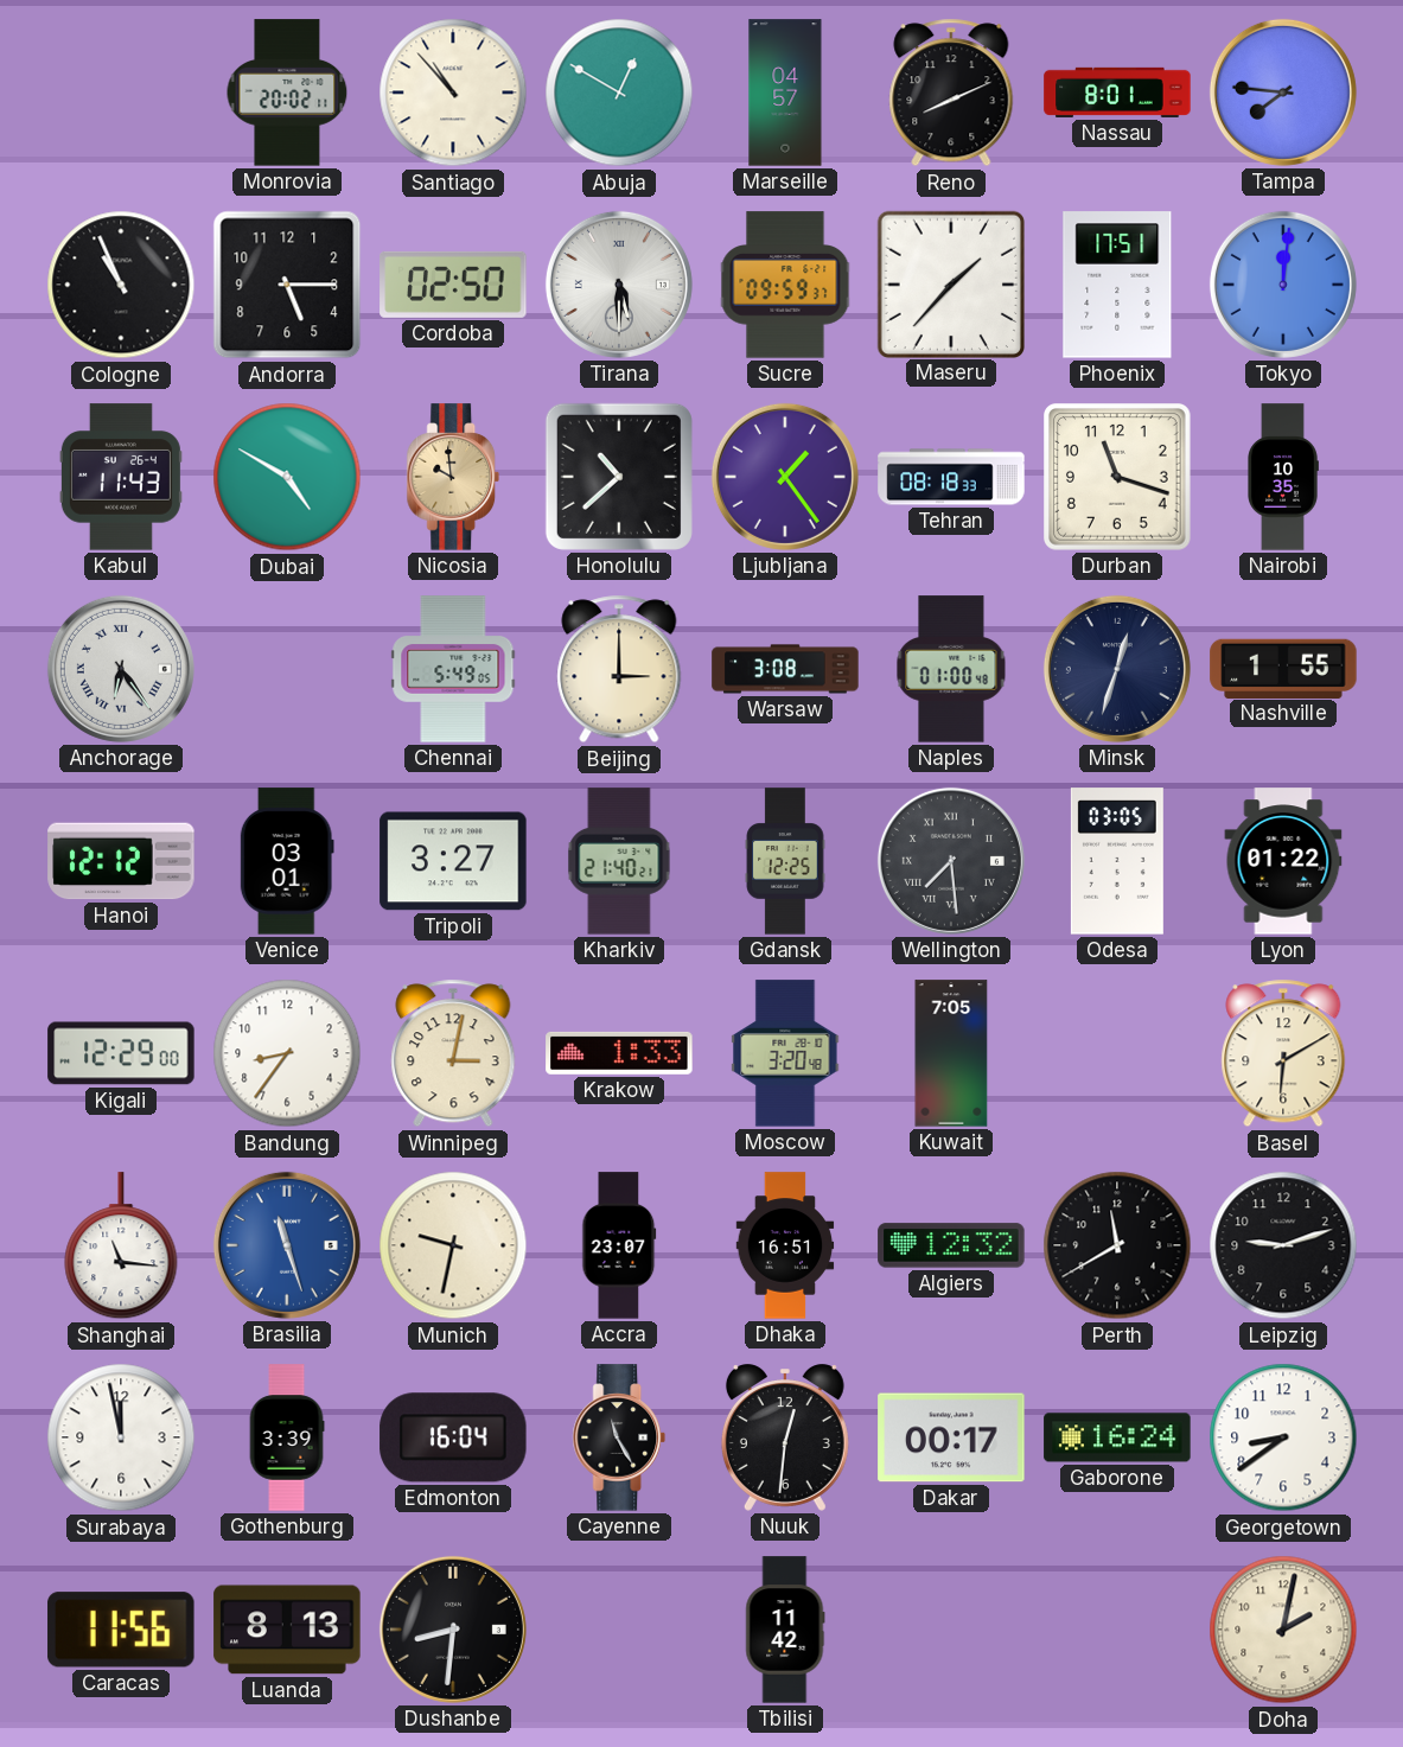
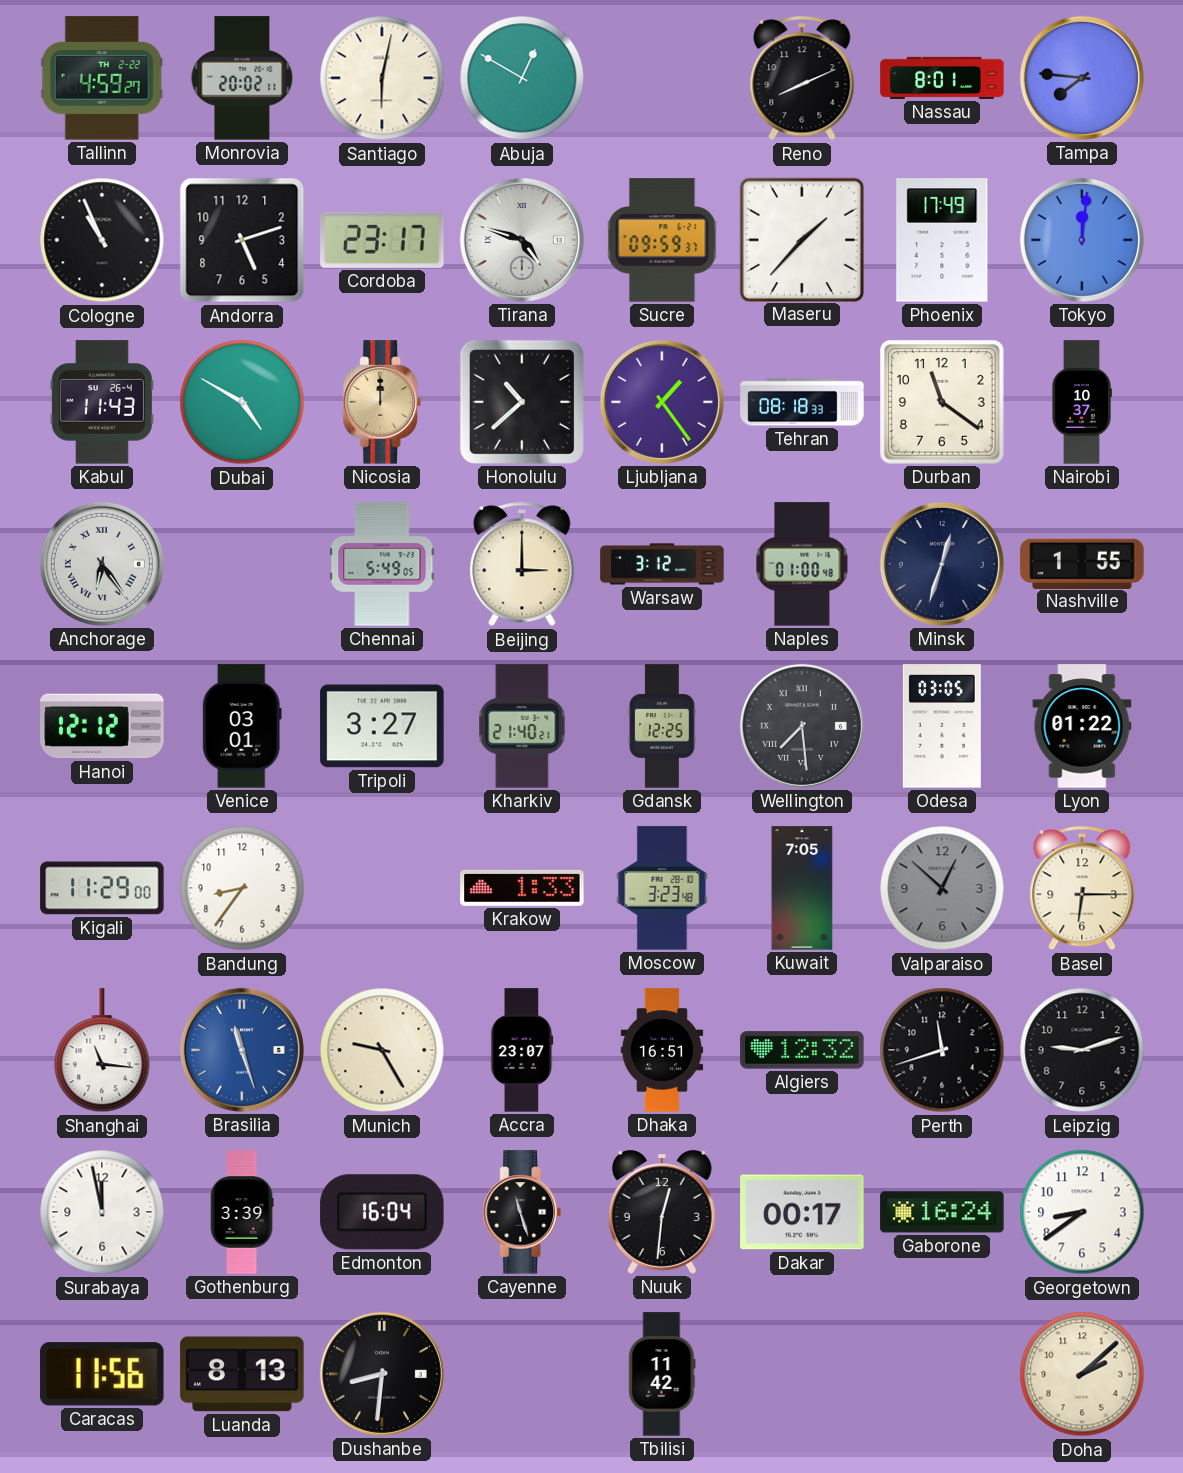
Tallinn: none -> 4:59 (102, 78)
Santiago: 10:53 -> 6:02 (382, 78)
Marseille: 04:57 -> none (785, 93)
Andorra: 5:15 -> 5:12 (242, 240)
Cordoba: 02:50 -> 23:17 (382, 240)
Tirana: 5:30 -> 4:48 (522, 240)
Phoenix: 17:51 -> 17:49 (942, 240)
Nicosia: 9:59 -> 12:00 (382, 402)
Durban: 11:18 -> 11:21 (943, 403)
Nairobi: 10:35 -> 10:37 (1082, 402)
Warsaw: 3:08 -> 3:12 (662, 564)
Kigali: 12:29 -> 11:29 (102, 888)
Winnipeg: 3:02 -> none (453, 1053)
Moscow: 3:20 -> 3:23 (662, 888)
Valparaiso: none -> 12:52 (942, 888)
Basel: 6:10 -> 6:15 (1082, 888)
Munich: 9:32 -> 9:25 (382, 1050)
Perth: 11:40 -> 11:42 (942, 1050)
Cayenne: 11:25 -> 11:27 (522, 1212)
Doha: 2:02 -> 2:08 (1082, 1374)
